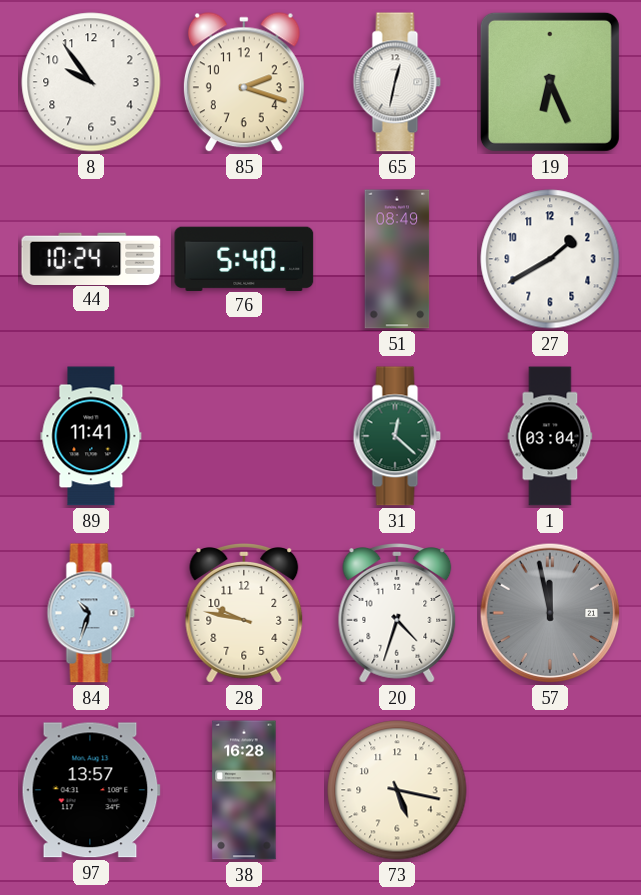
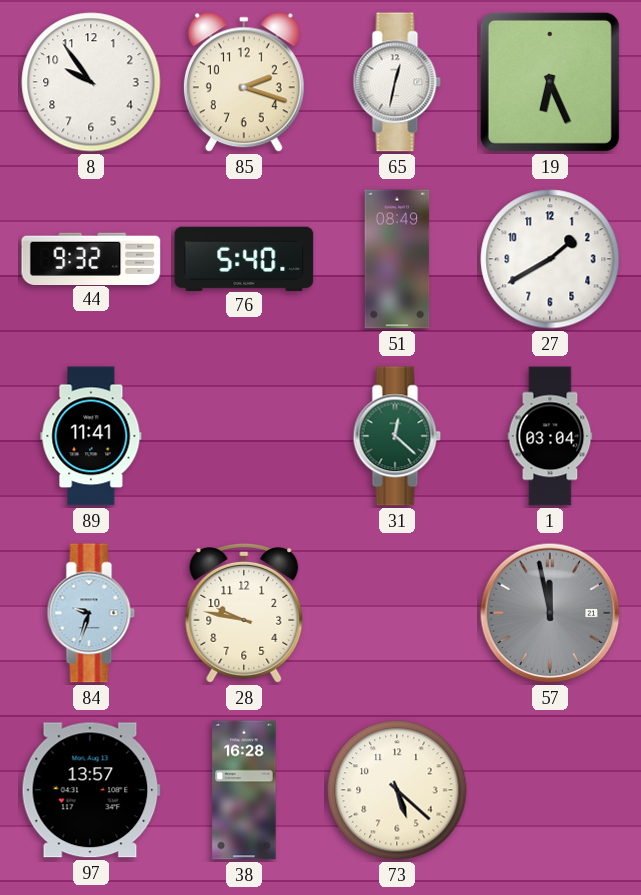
44: 10:24 -> 9:32 (91, 258)
84: 10:33 -> 9:33 (91, 613)
20: 4:33 -> none (397, 614)
73: 5:17 -> 5:22 (397, 790)
